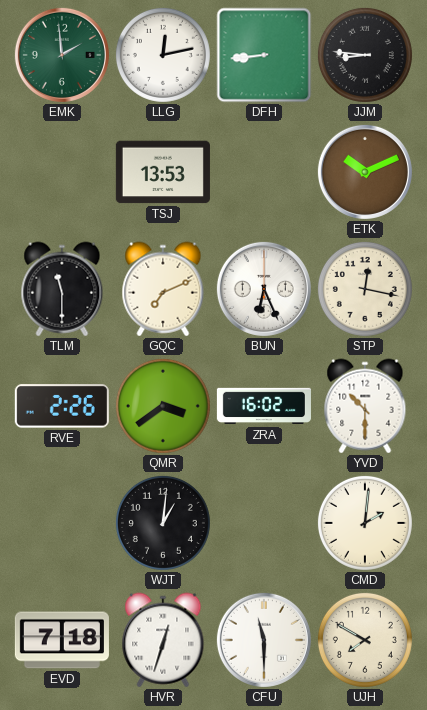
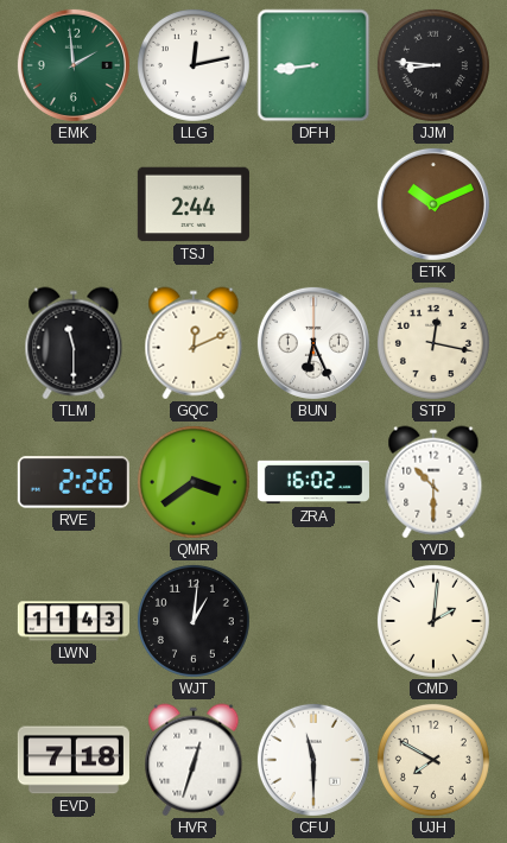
TSJ: 13:53 -> 2:44 (194, 204)
GQC: 7:11 -> 12:11 (194, 343)
LWN: none -> 11:43 (74, 621)
